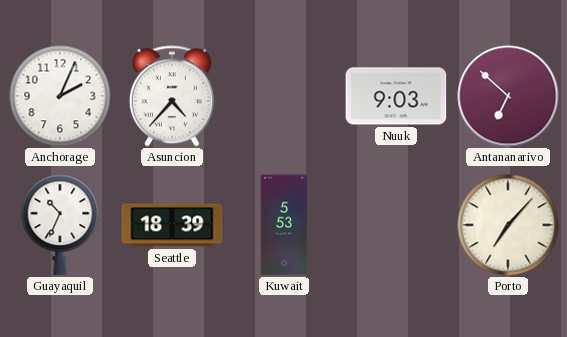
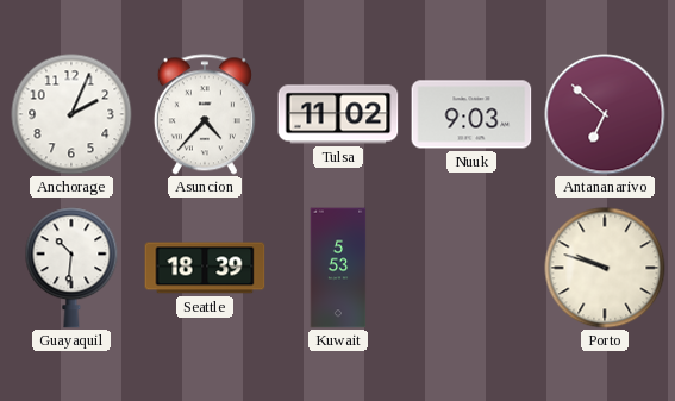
Tulsa: none -> 11:02 (338, 114)
Guayaquil: 10:34 -> 10:31 (71, 268)
Porto: 7:07 -> 9:48 (605, 268)
